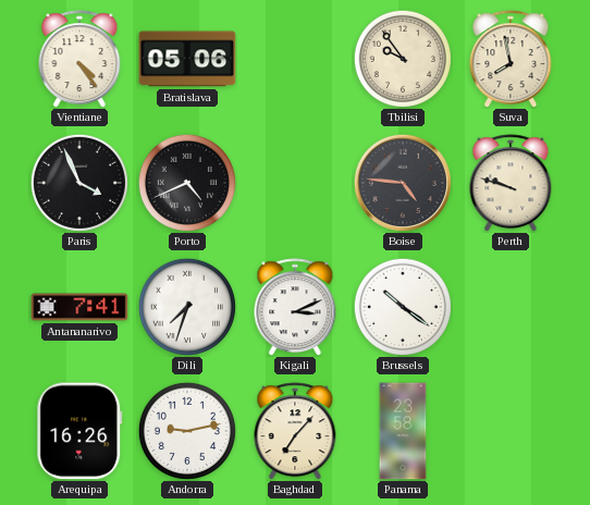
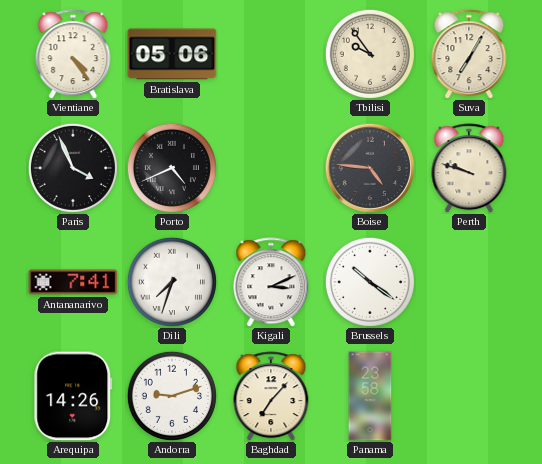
Suva: 7:58 -> 7:05 (469, 54)
Arequipa: 16:26 -> 14:26 (73, 396)
Andorra: 9:13 -> 9:12 (172, 396)
